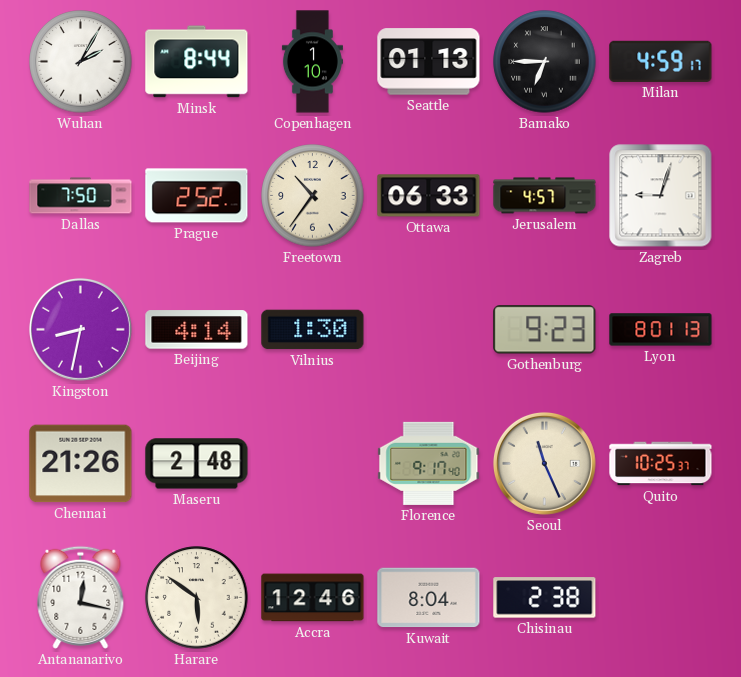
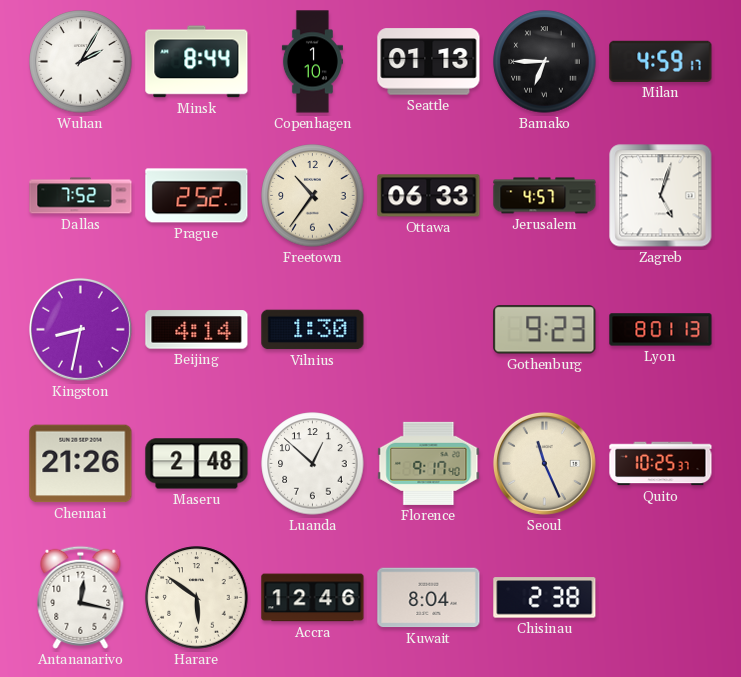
Dallas: 7:50 -> 7:52 (81, 196)
Zagreb: 9:03 -> 5:03 (661, 196)
Luanda: none -> 12:52 (313, 464)
